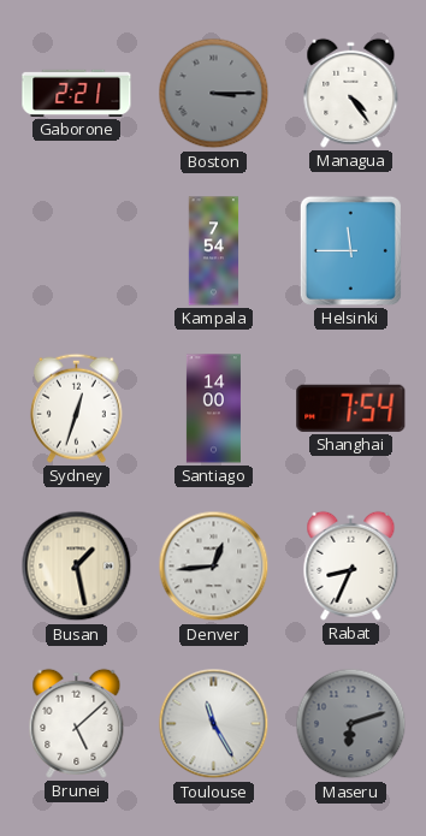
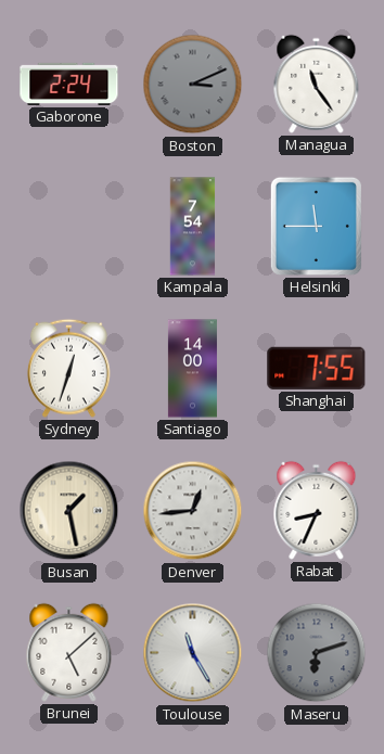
Gaborone: 2:21 -> 2:24 (69, 84)
Boston: 3:15 -> 3:11 (193, 85)
Managua: 4:24 -> 11:24 (317, 84)
Shanghai: 7:54 -> 7:55 (317, 368)
